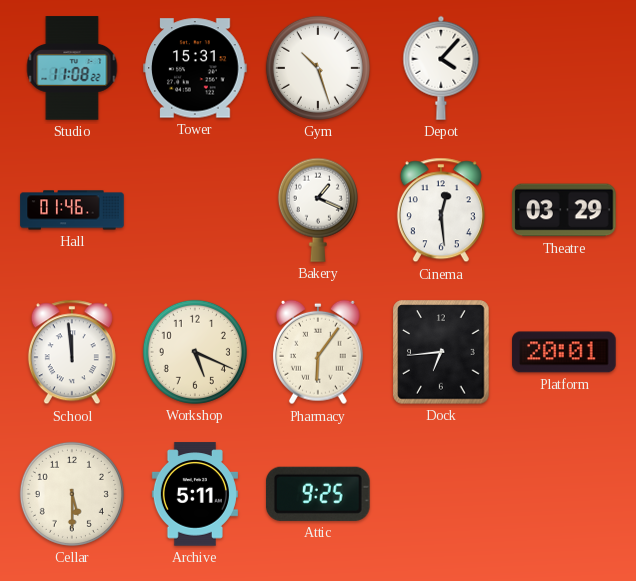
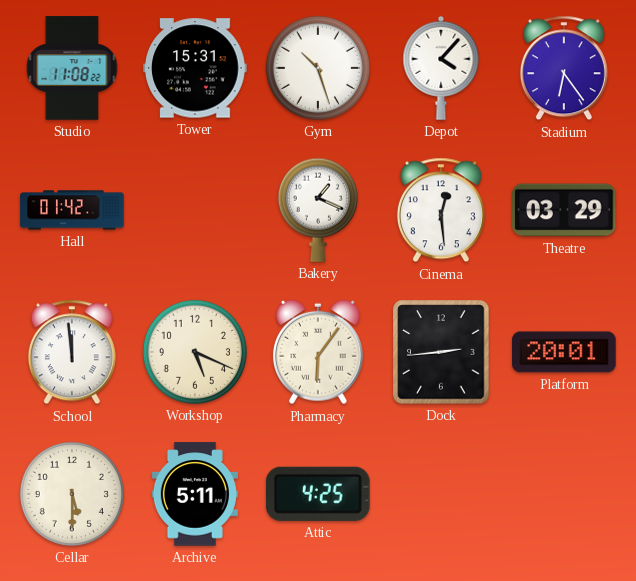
Stadium: none -> 6:24 (564, 68)
Hall: 01:46 -> 01:42 (72, 210)
Dock: 6:44 -> 2:44 (441, 352)
Attic: 9:25 -> 4:25 (318, 494)
